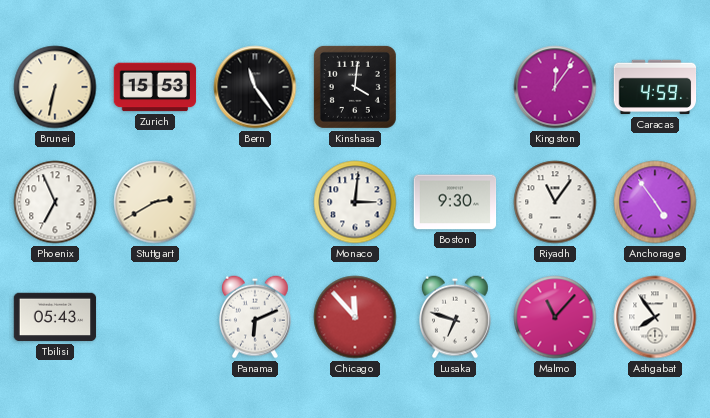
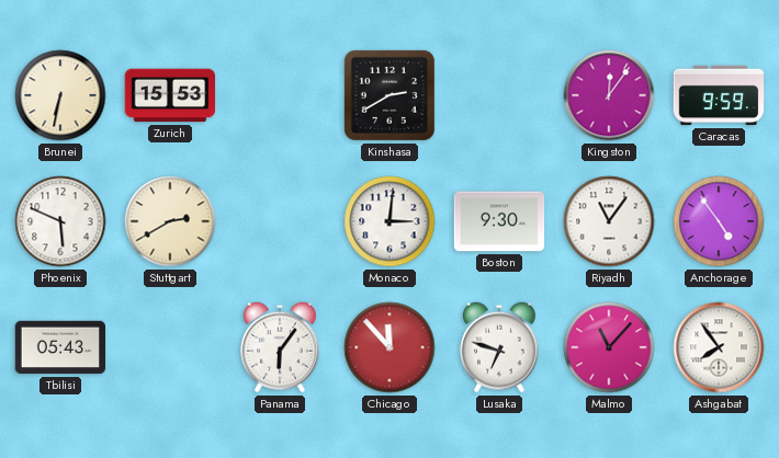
Bern: 11:24 -> none (255, 87)
Kinshasa: 4:01 -> 2:40 (390, 95)
Caracas: 4:59 -> 9:59 (719, 95)
Phoenix: 6:56 -> 5:49 (60, 221)
Panama: 6:11 -> 6:06 (281, 347)
